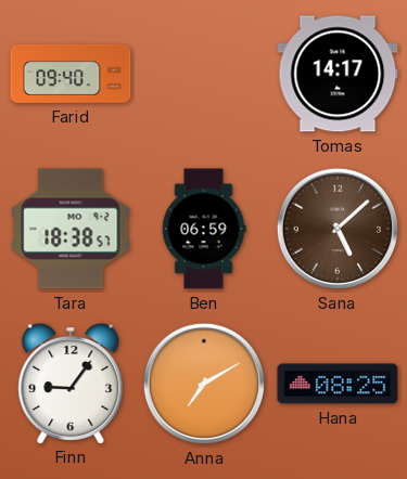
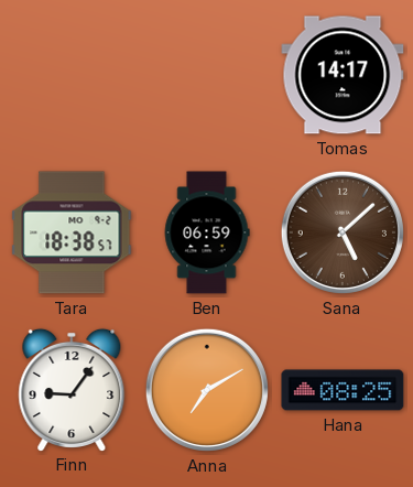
Farid: 09:40 -> none (71, 74)
